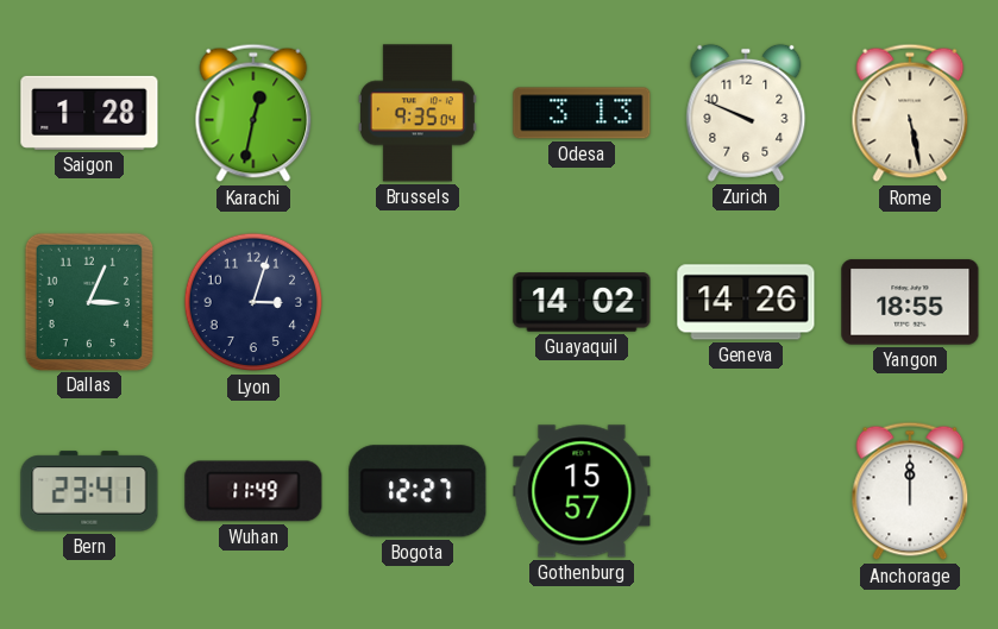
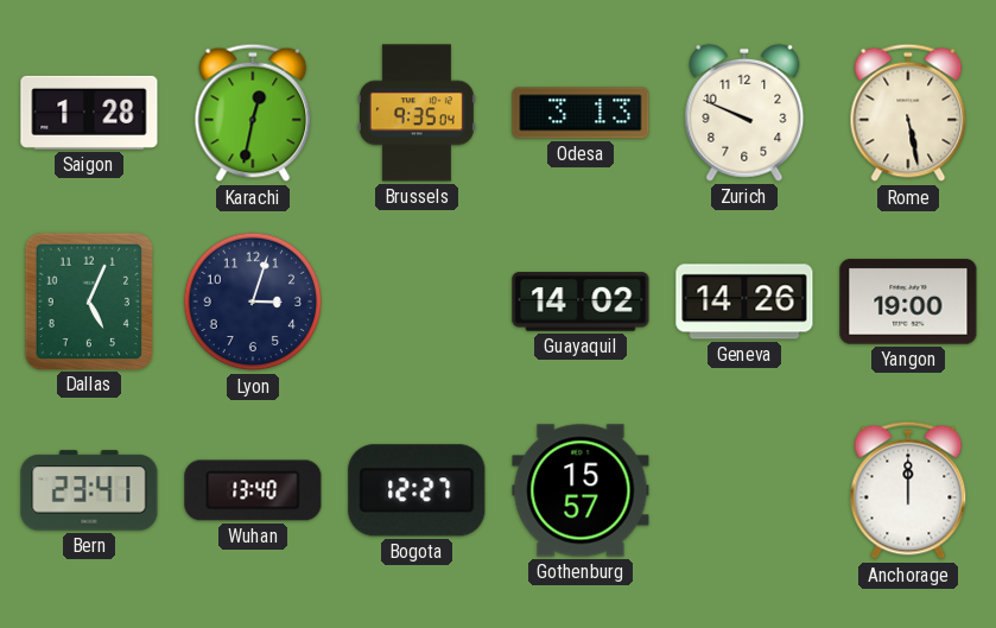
Dallas: 3:04 -> 5:04 (88, 300)
Yangon: 18:55 -> 19:00 (908, 302)
Wuhan: 11:49 -> 13:40 (253, 490)
